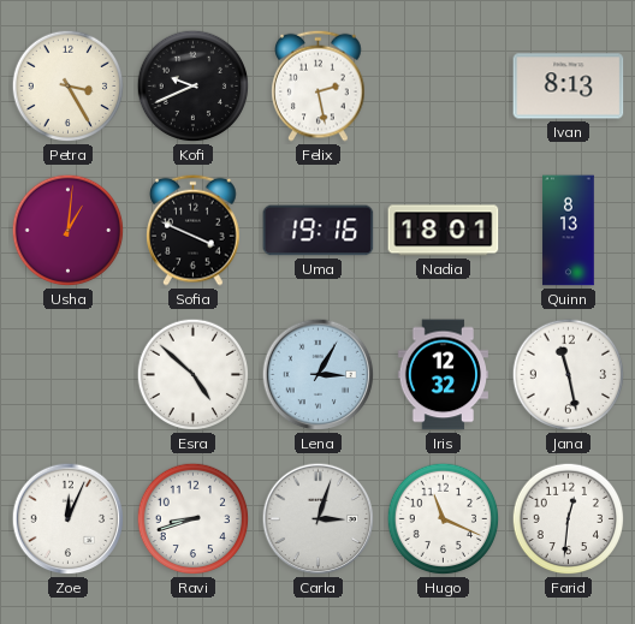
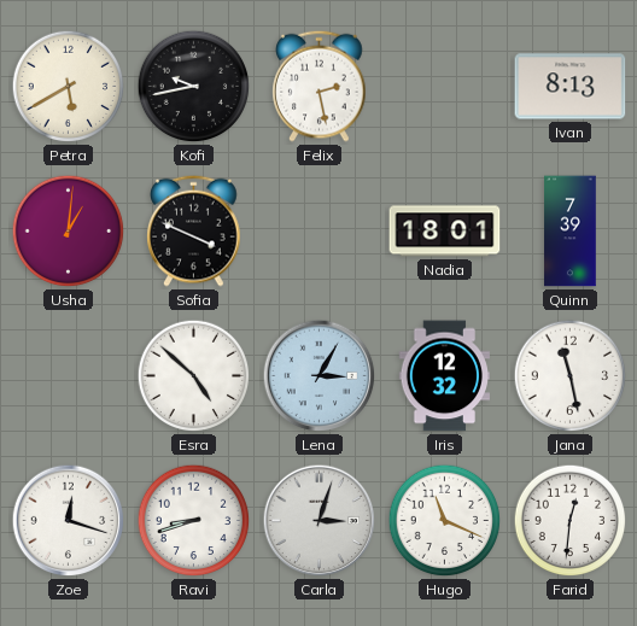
Petra: 3:25 -> 5:40 (69, 87)
Kofi: 9:41 -> 9:43 (194, 87)
Uma: 19:16 -> none (319, 231)
Quinn: 8:13 -> 7:39 (571, 232)
Zoe: 12:04 -> 12:18 (69, 521)
